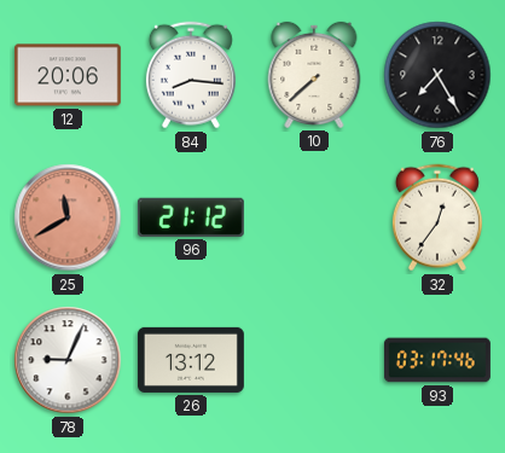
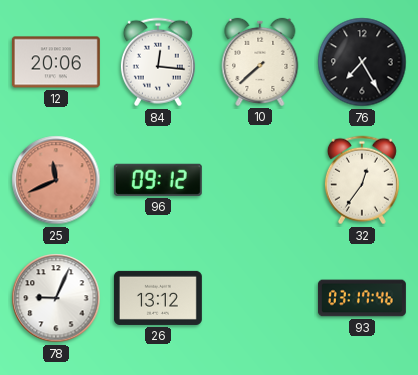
84: 8:16 -> 12:16 (158, 62)
25: 11:40 -> 11:41 (56, 180)
96: 21:12 -> 09:12 (158, 180)
